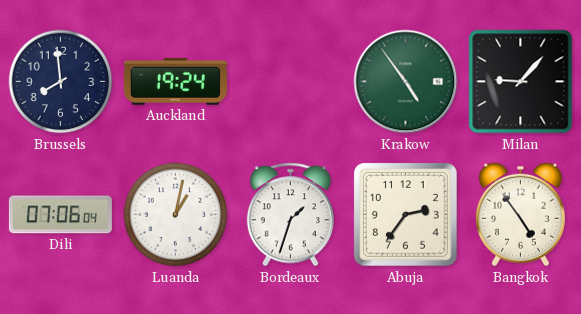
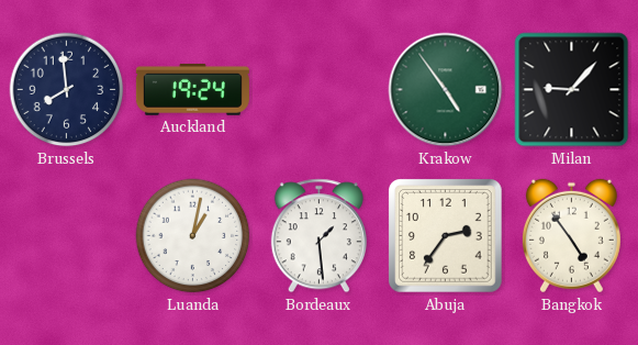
Dili: 07:06 -> none (60, 215)
Bordeaux: 1:33 -> 1:29 (318, 236)
